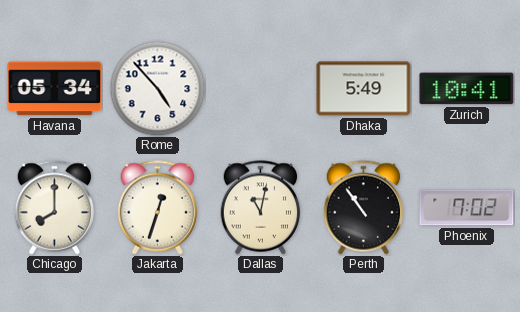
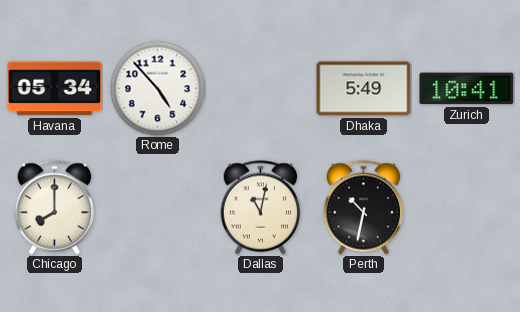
Jakarta: 12:33 -> none (158, 208)
Perth: 10:54 -> 10:32 (364, 208)
Phoenix: 7:02 -> none (467, 208)
